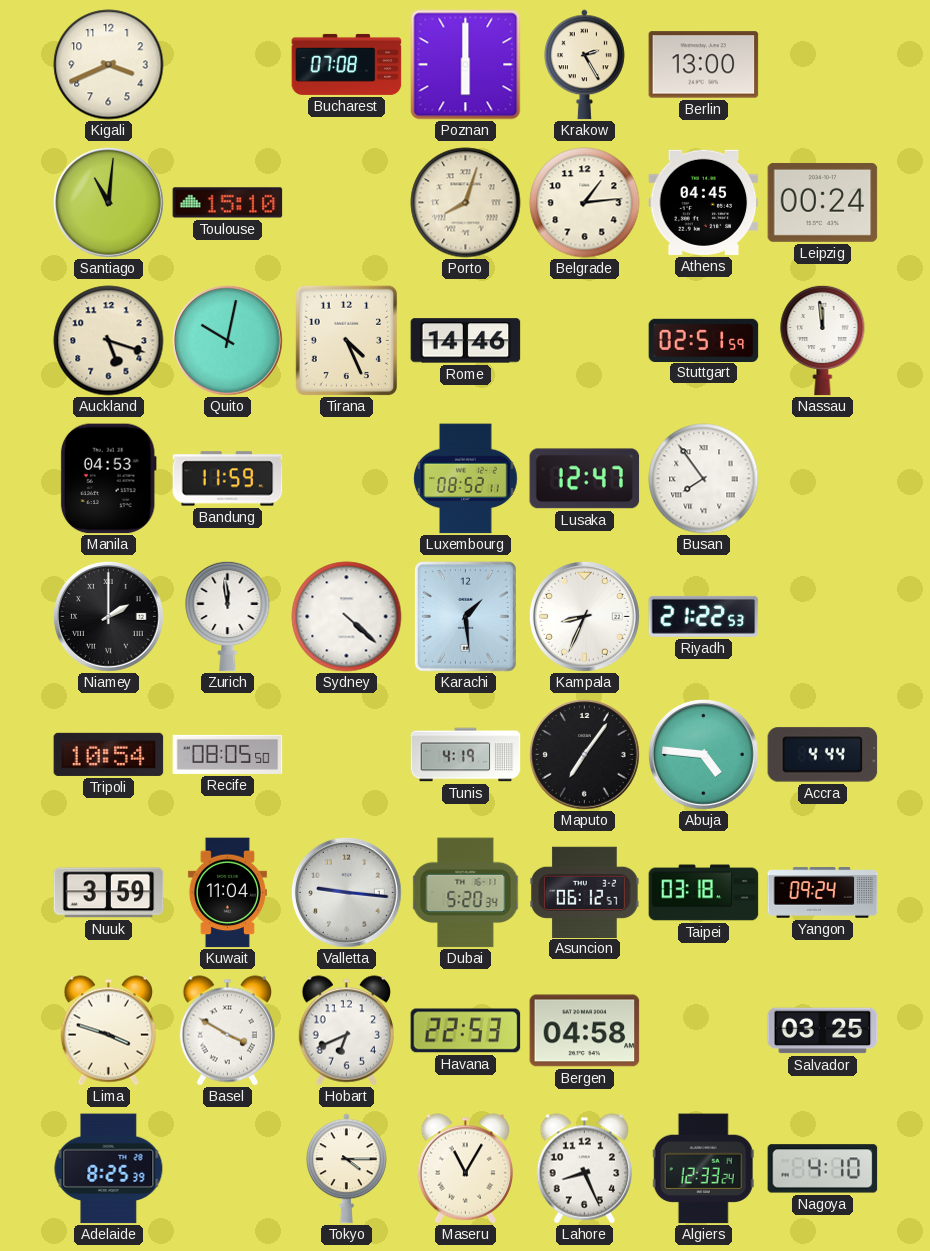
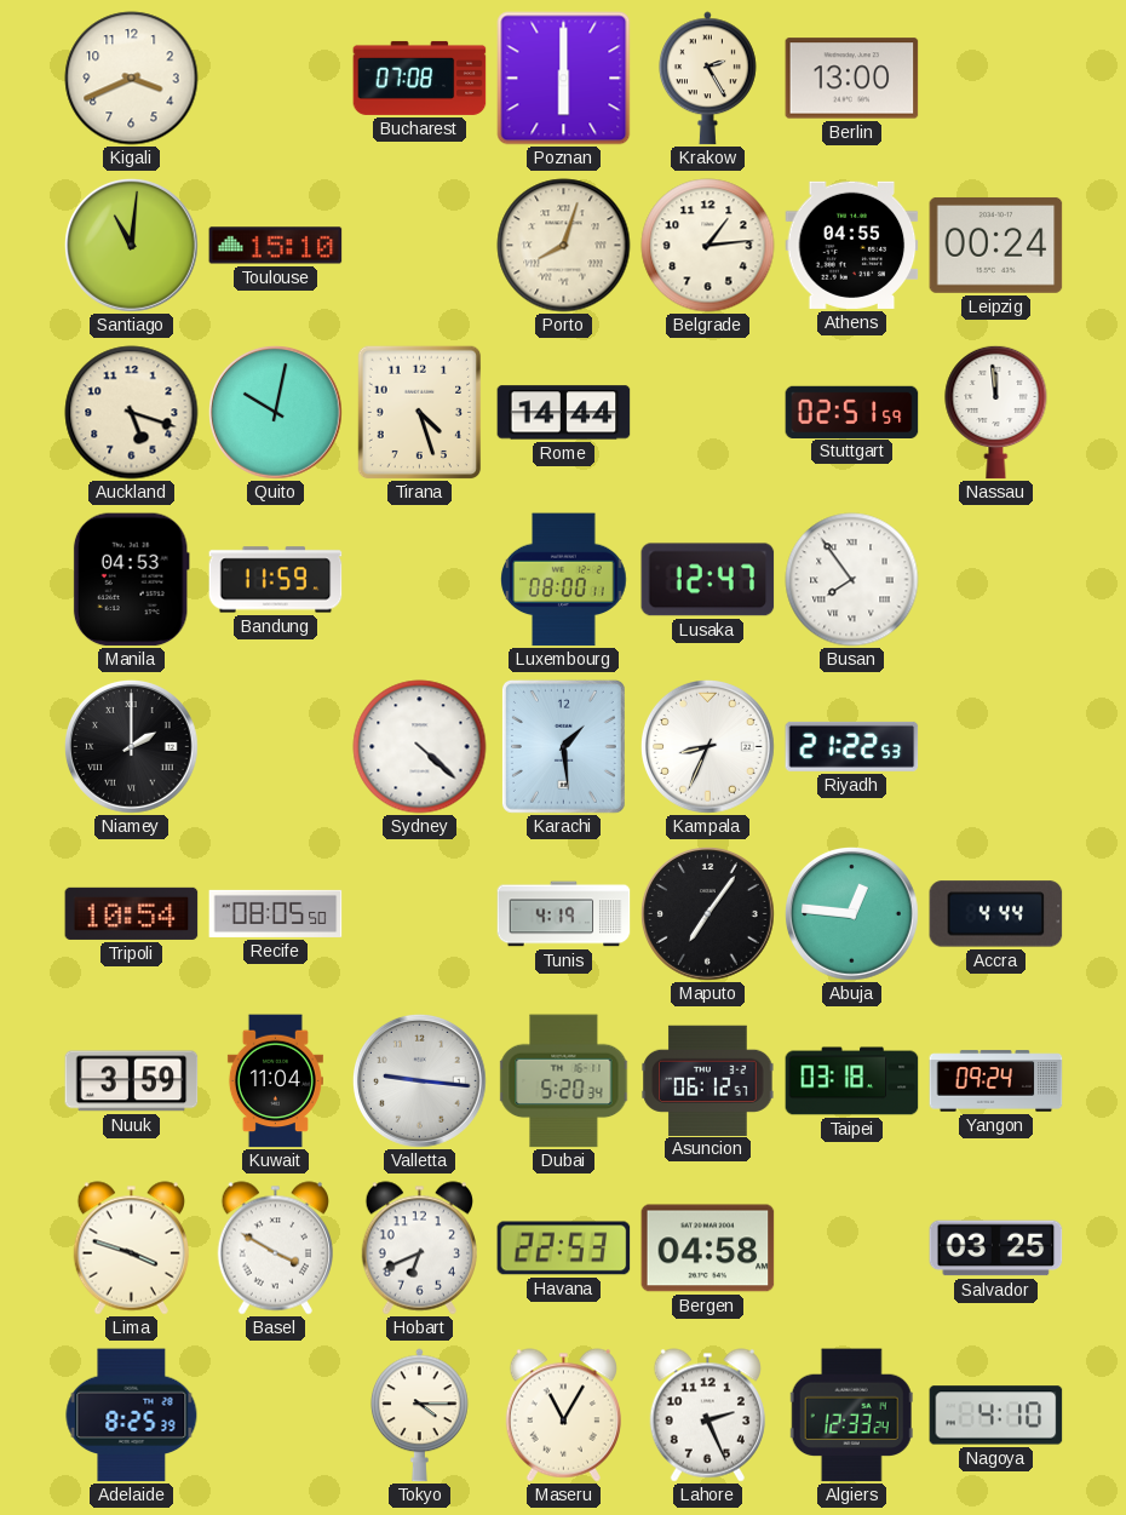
Athens: 04:45 -> 04:55 (852, 245)
Tirana: 4:26 -> 4:27 (420, 412)
Rome: 14:46 -> 14:44 (564, 413)
Luxembourg: 08:52 -> 08:00 (564, 580)
Zurich: 11:59 -> none (228, 616)
Abuja: 4:46 -> 12:46 (852, 914)
Lahore: 8:26 -> 2:26 (707, 1416)
